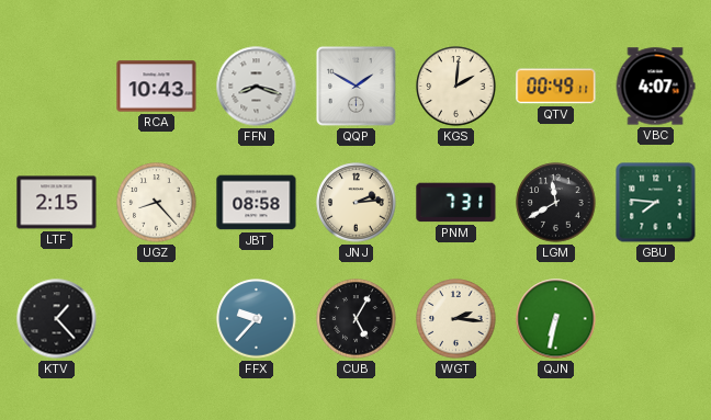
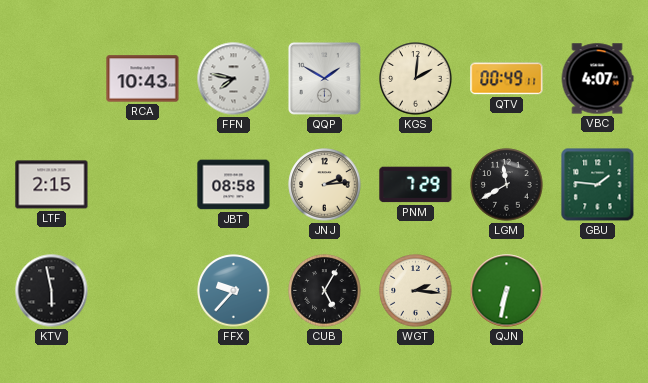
FFN: 8:18 -> 7:47 (234, 79)
UGZ: 8:23 -> none (157, 203)
PNM: 7:31 -> 7:29 (416, 185)
GBU: 7:46 -> 1:46 (598, 185)
KTV: 1:23 -> 5:58 (52, 291)
